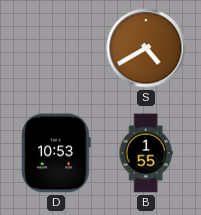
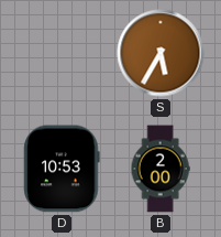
S: 4:40 -> 5:35 (161, 53)
B: 1:55 -> 2:00 (161, 169)
